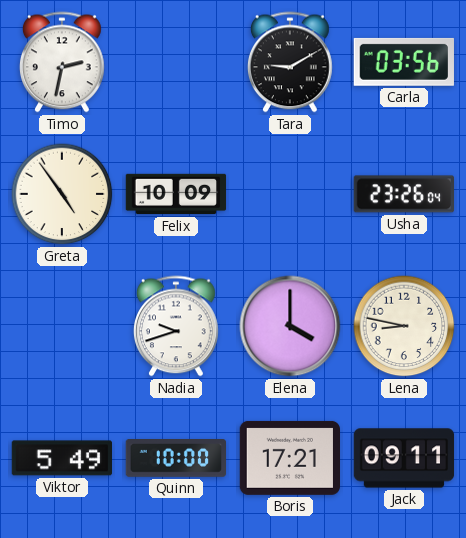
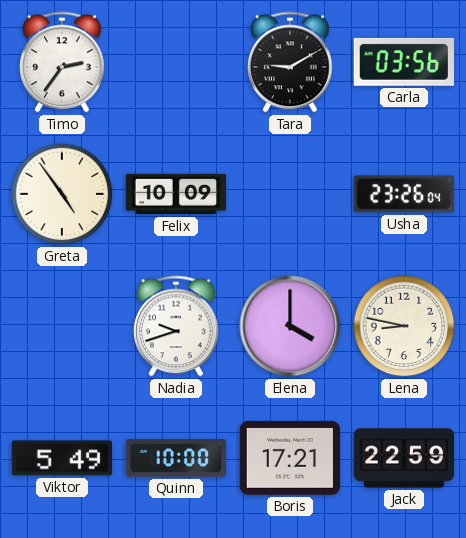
Timo: 2:32 -> 2:36 (62, 62)
Jack: 09:11 -> 22:59 (404, 458)
